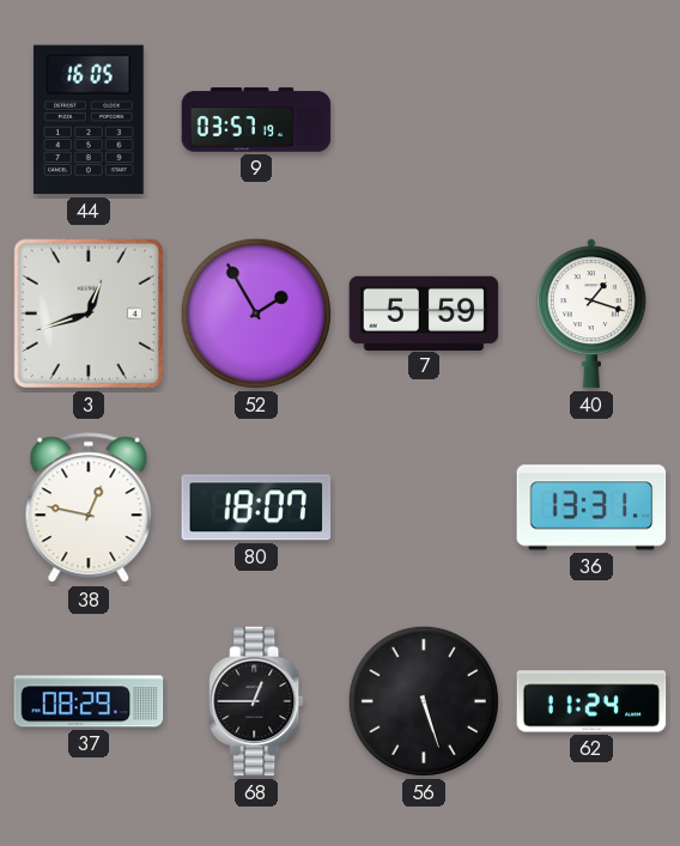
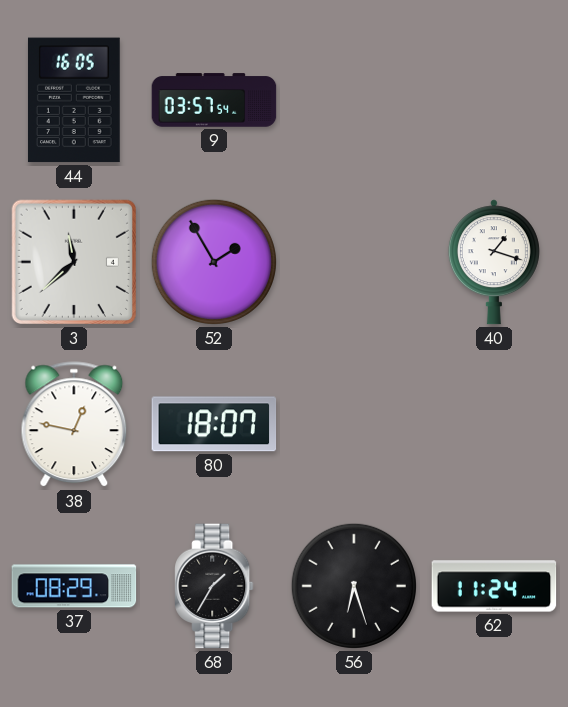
9: 03:57:19 -> 03:57:54 (214, 100)
3: 12:42 -> 11:38 (74, 262)
7: 5:59 -> none (424, 312)
36: 13:31 -> none (591, 507)
68: 12:45 -> 1:35 (214, 586)
56: 5:27 -> 6:27 (354, 586)
